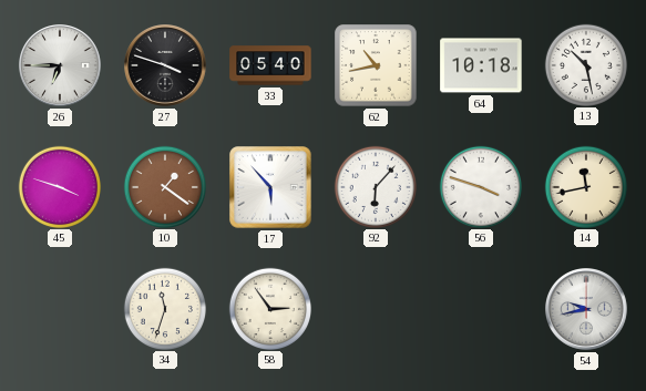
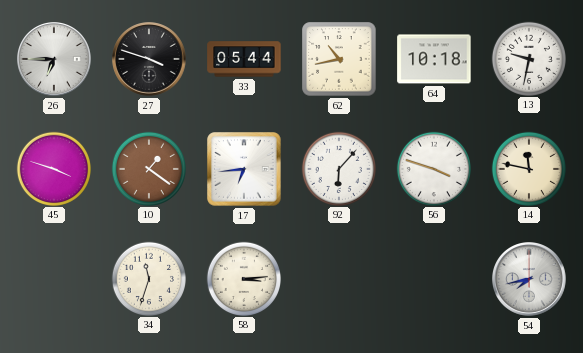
33: 05:40 -> 05:44 (244, 59)
13: 10:28 -> 9:32 (528, 58)
17: 5:53 -> 6:44 (244, 169)
14: 11:43 -> 11:47 (528, 168)
58: 2:54 -> 3:14 (243, 278)
54: 9:43 -> 7:43 (530, 280)
